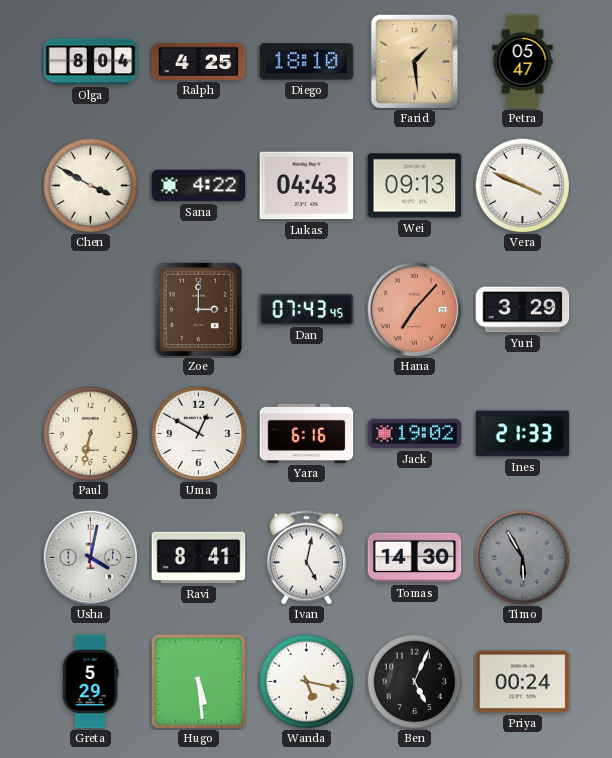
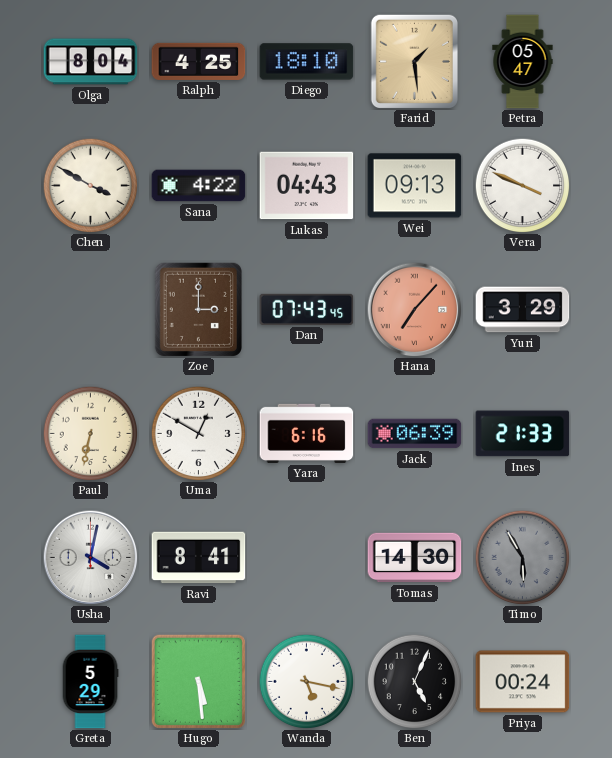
Jack: 19:02 -> 06:39 (415, 434)
Ivan: 5:02 -> none (306, 558)
